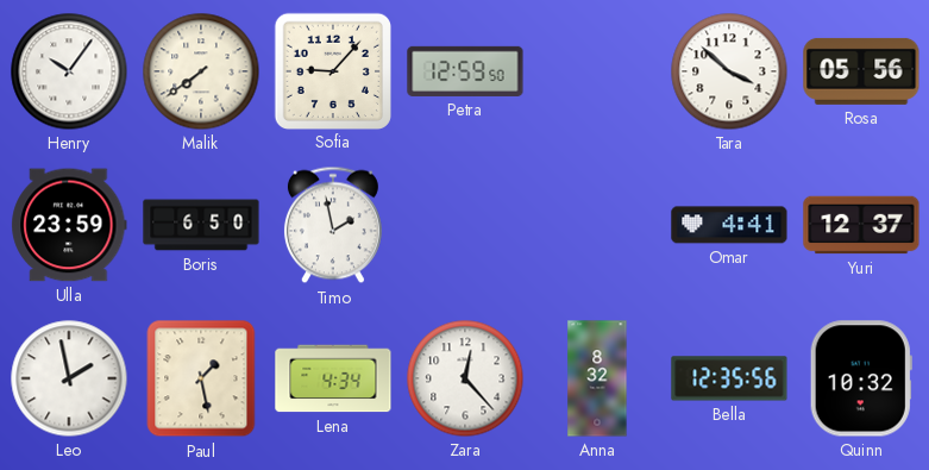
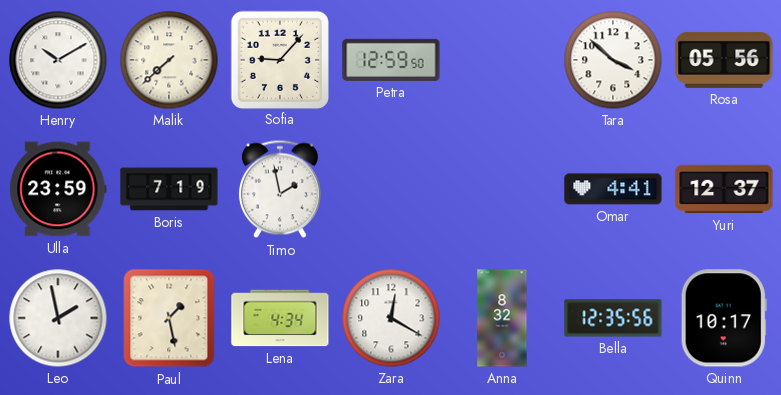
Henry: 10:06 -> 10:10 (58, 60)
Malik: 7:39 -> 7:38 (169, 60)
Boris: 6:50 -> 7:19 (169, 189)
Zara: 12:23 -> 12:20 (391, 318)
Quinn: 10:32 -> 10:17 (724, 318)
